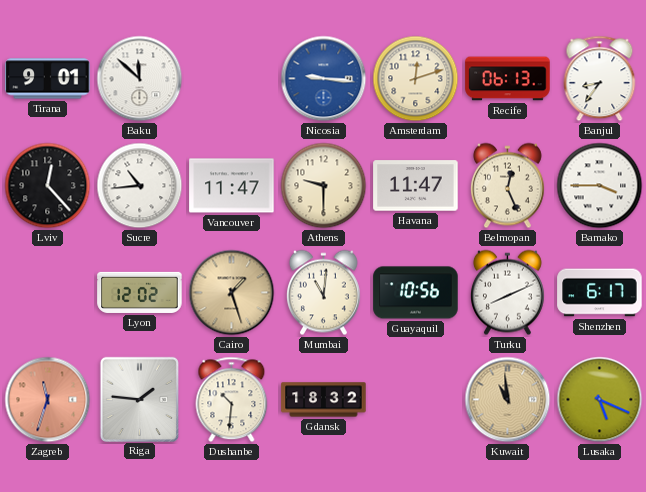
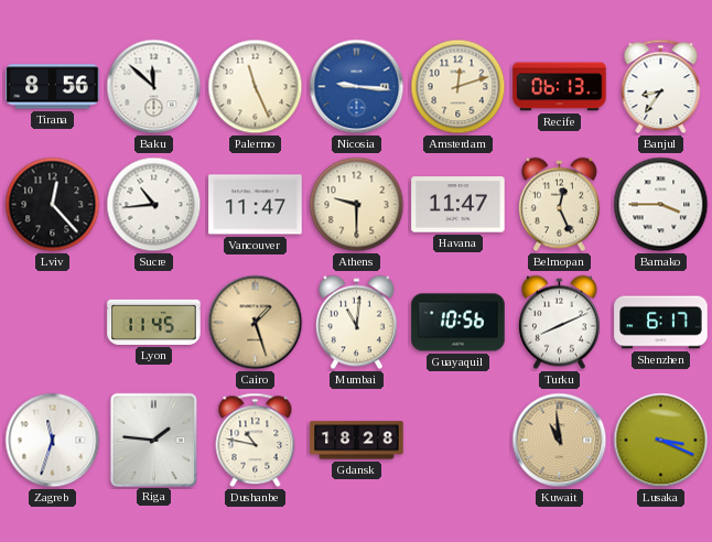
Tirana: 9:01 -> 8:56 (53, 87)
Palermo: none -> 11:26 (256, 87)
Lyon: 12:02 -> 11:45 (154, 322)
Zagreb dial: salmon -> white (53, 441)
Dushanbe: 10:31 -> 10:47 (256, 441)
Gdansk: 18:32 -> 18:28 (357, 441)
Lusaka: 5:19 -> 3:19 (661, 441)
